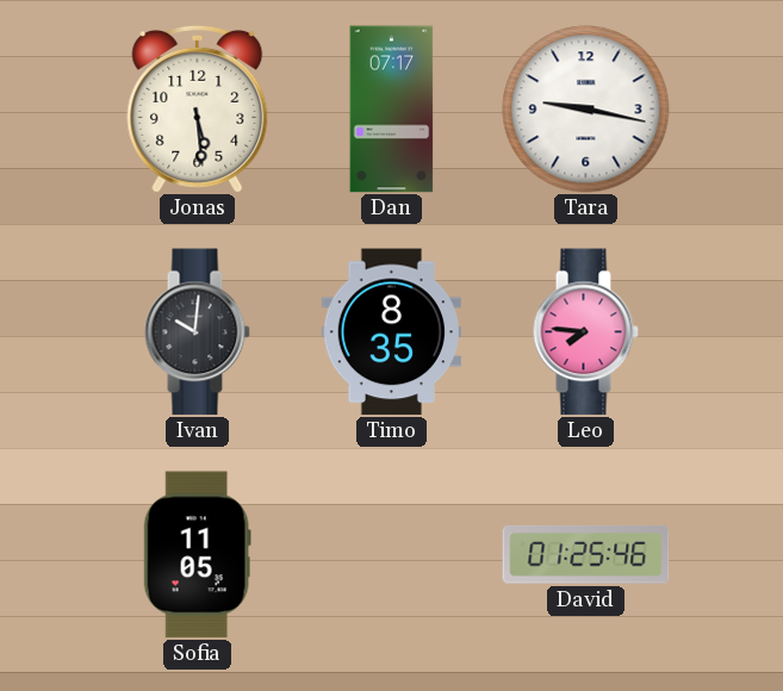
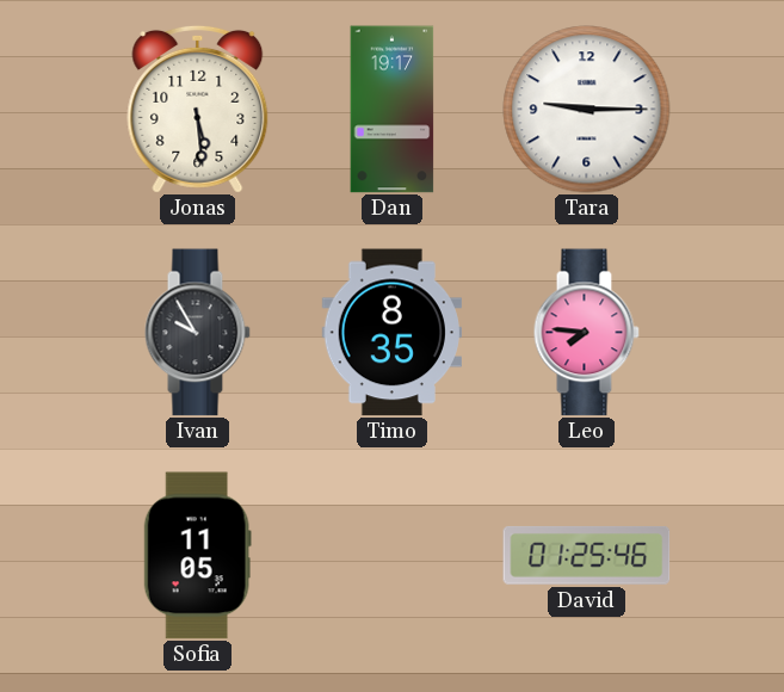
Dan: 07:17 -> 19:17 (393, 110)
Tara: 9:17 -> 9:15 (587, 110)
Ivan: 10:01 -> 9:55 (197, 333)
